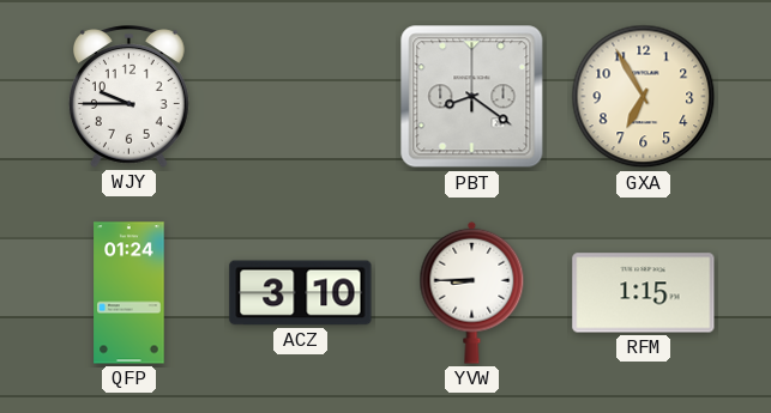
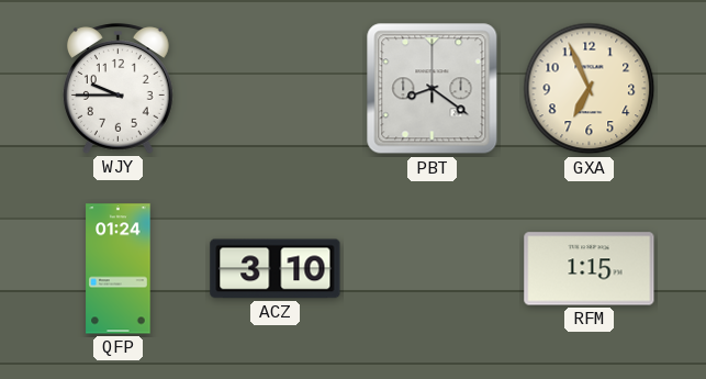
GXA: 6:55 -> 6:56 (590, 89)
YVW: 8:45 -> none (472, 292)
